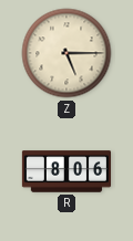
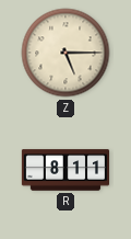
R: 8:06 -> 8:11 (64, 170)
